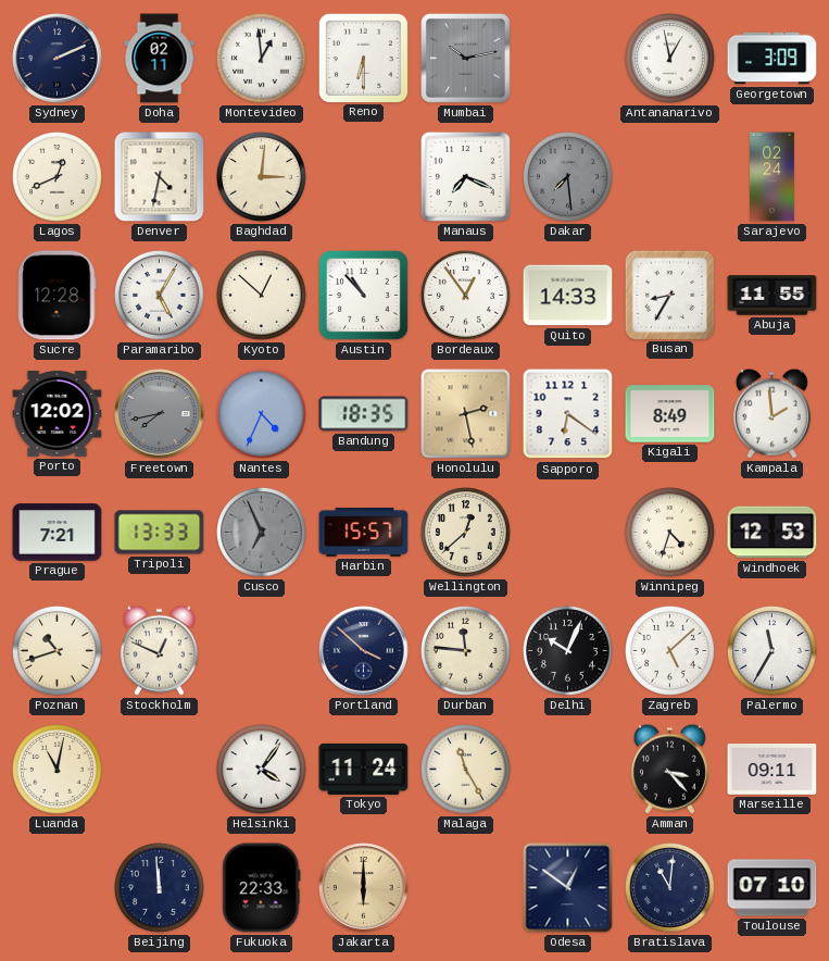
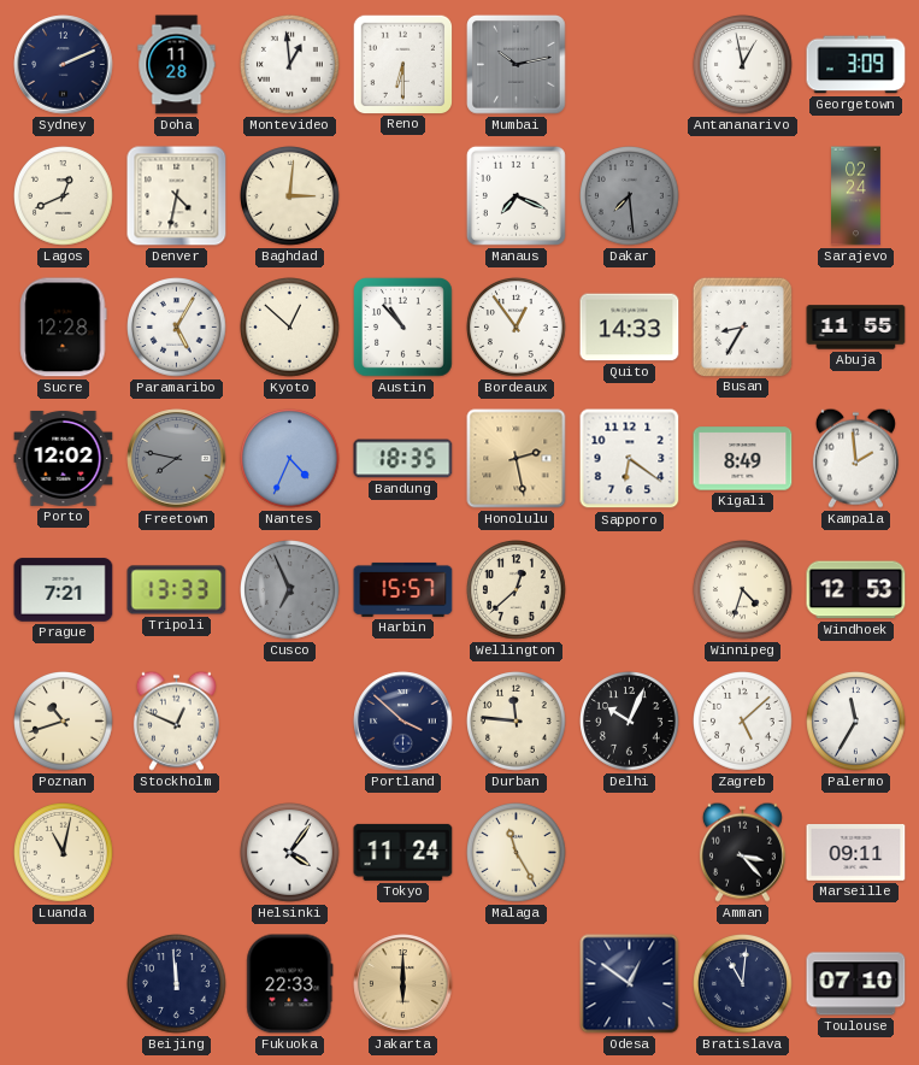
Doha: 02:11 -> 11:28 (177, 65)
Freetown: 7:43 -> 7:47 (177, 459)
